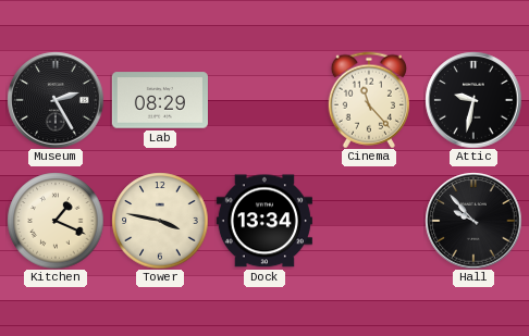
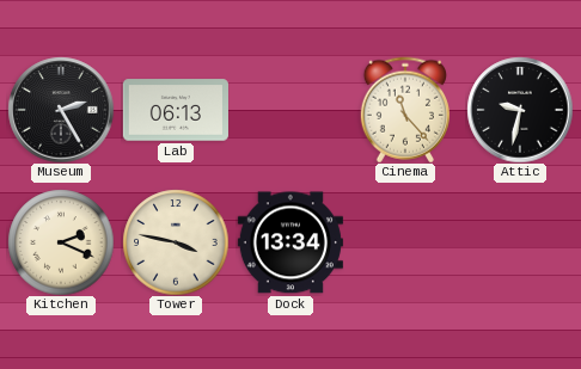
Lab: 08:29 -> 06:13 (176, 110)
Kitchen: 1:19 -> 2:19 (61, 242)
Hall: 9:53 -> none (473, 221)
